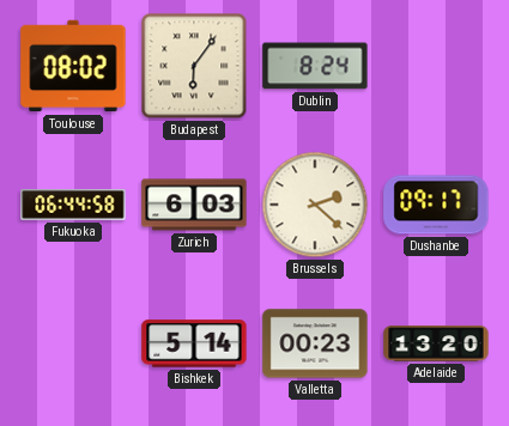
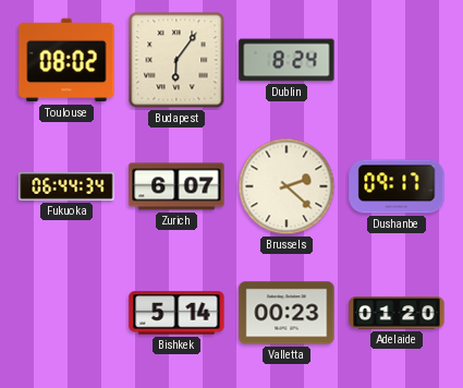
Fukuoka: 06:44:58 -> 06:44:34 (66, 186)
Zurich: 6:03 -> 6:07 (176, 186)
Adelaide: 13:20 -> 01:20 (397, 313)
